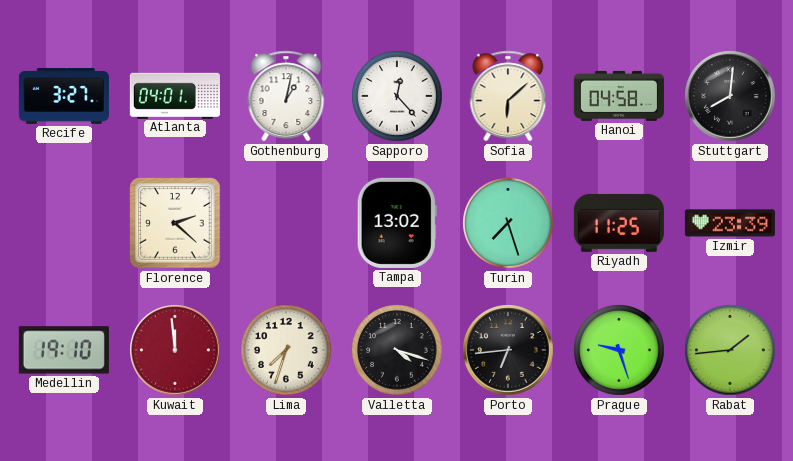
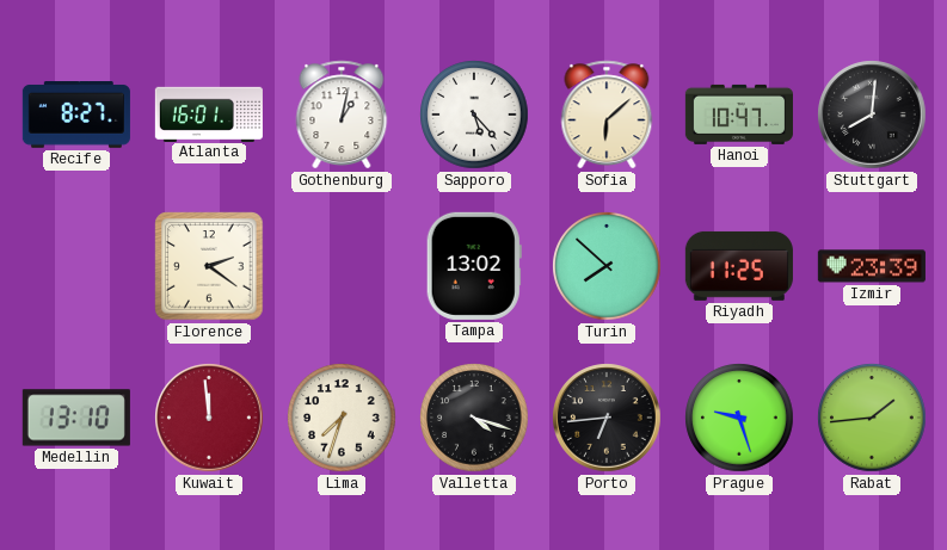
Recife: 3:27 -> 8:27 (76, 116)
Atlanta: 04:01 -> 16:01 (209, 113)
Sapporo: 12:23 -> 5:23 (474, 115)
Hanoi: 04:58 -> 10:47 (739, 115)
Florence: 2:22 -> 2:21 (209, 266)
Turin: 7:27 -> 7:52 (607, 266)
Medellin: 19:10 -> 13:10 (76, 418)
